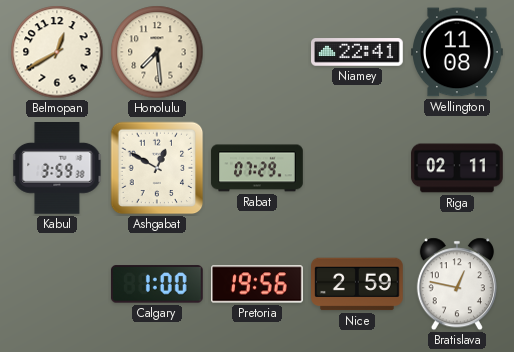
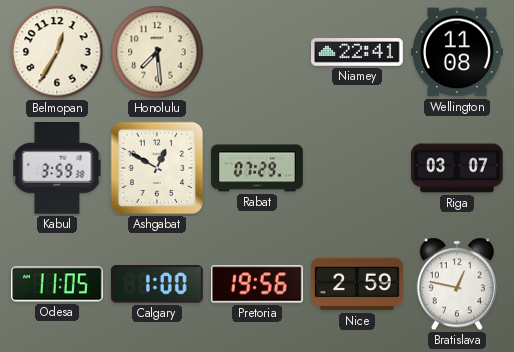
Belmopan: 12:40 -> 12:35 (57, 52)
Riga: 02:11 -> 03:07 (457, 168)
Odesa: none -> 11:05 (58, 284)
